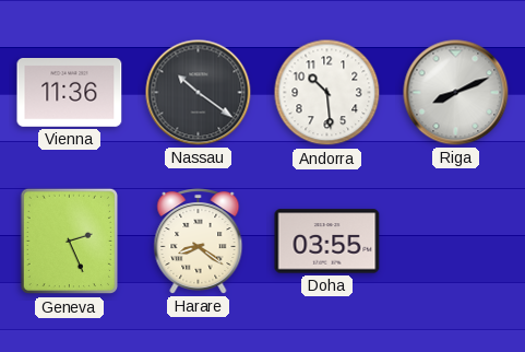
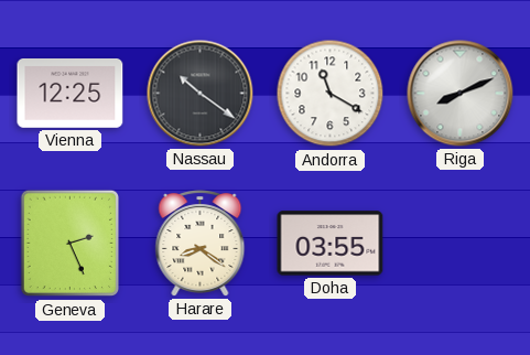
Vienna: 11:36 -> 12:25 (71, 94)
Andorra: 10:29 -> 11:20 (331, 94)
